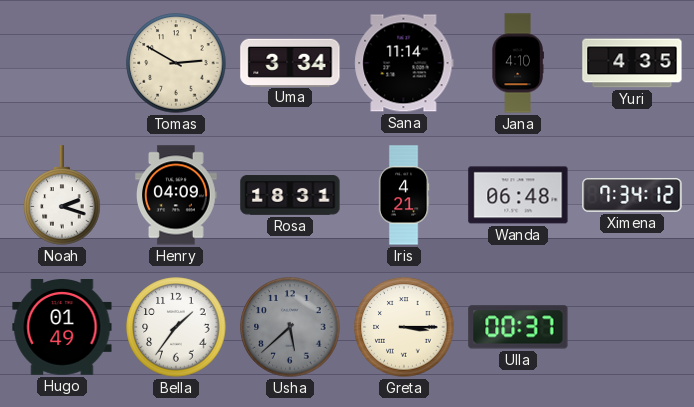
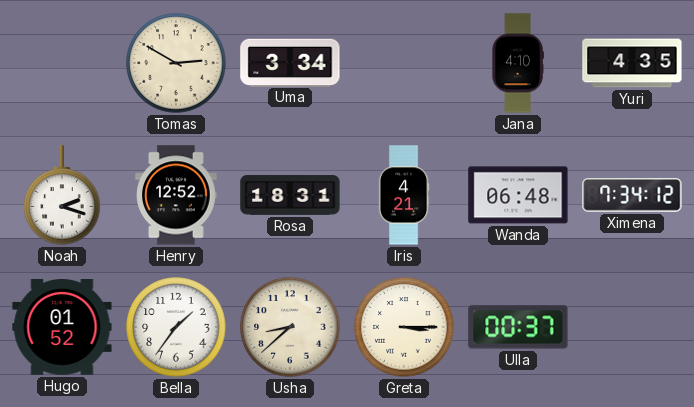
Sana: 11:14 -> none (404, 63)
Henry: 04:09 -> 12:52 (176, 195)
Hugo: 01:49 -> 01:52 (62, 328)
Usha: 5:38 -> 8:38 (290, 327)
Usha dial: grey -> cream (290, 327)
